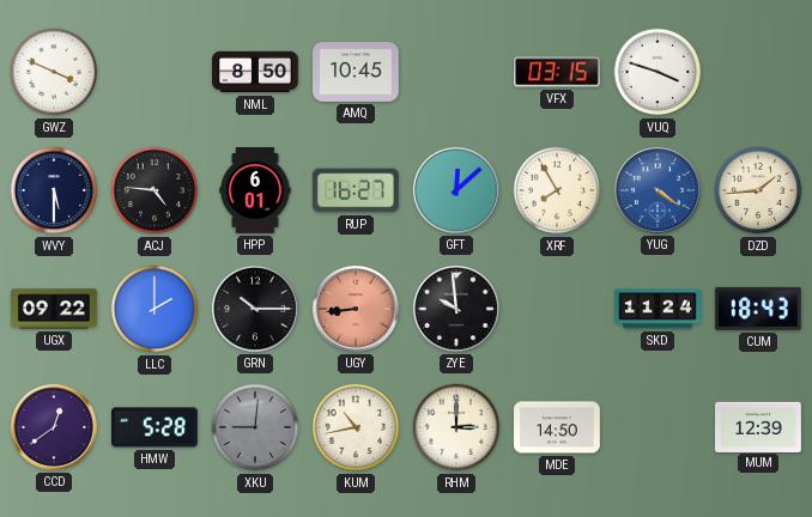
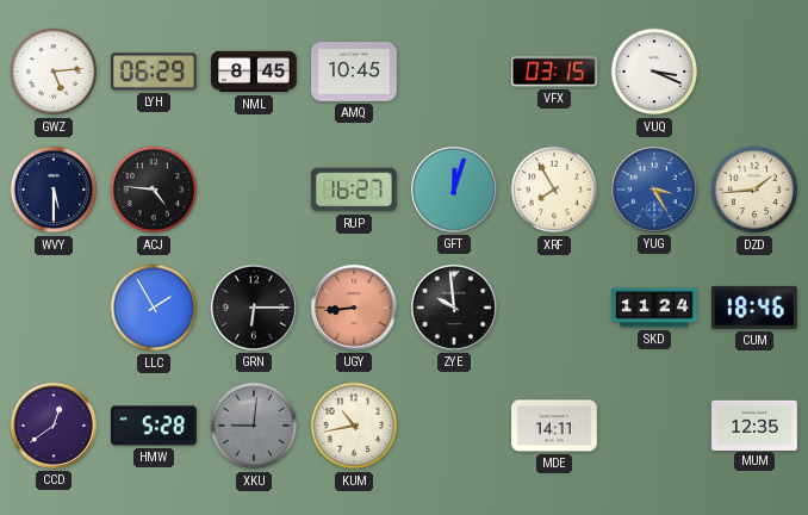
GWZ: 3:49 -> 5:14 (54, 72)
LYH: none -> 06:29 (155, 72)
NML: 8:50 -> 8:45 (254, 72)
VUQ: 3:48 -> 3:19 (654, 72)
HPP: 6:01 -> none (255, 191)
GFT: 12:08 -> 12:03 (454, 190)
YUG: 4:21 -> 3:25 (654, 190)
UGX: 09:22 -> none (54, 309)
LLC: 2:00 -> 1:55 (154, 308)
GRN: 10:15 -> 6:15 (254, 308)
CUM: 18:43 -> 18:46 (754, 308)
RHM: 3:00 -> none (456, 427)
MDE: 14:50 -> 14:11 (555, 426)
MUM: 12:39 -> 12:35 (756, 424)
